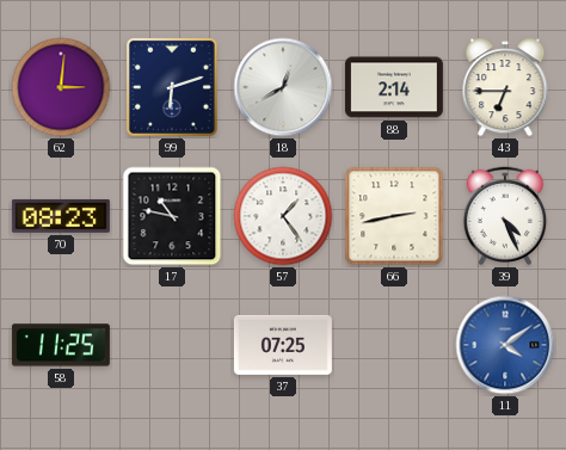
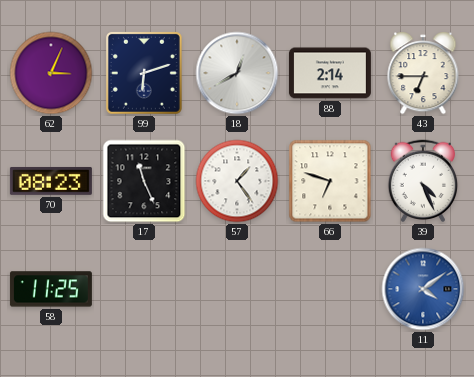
62: 3:01 -> 3:04 (51, 73)
17: 10:47 -> 11:26 (144, 181)
66: 2:43 -> 6:48 (330, 181)
37: 07:25 -> none (283, 345)
